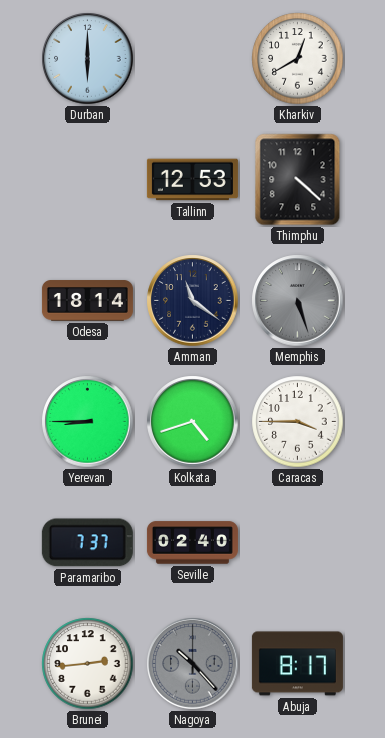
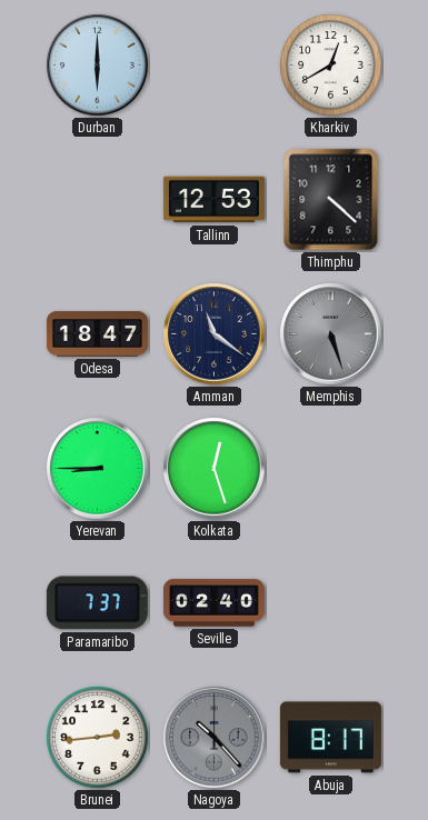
Odesa: 18:14 -> 18:47 (97, 334)
Kolkata: 4:42 -> 12:27 (215, 469)
Caracas: 3:45 -> none (298, 422)
